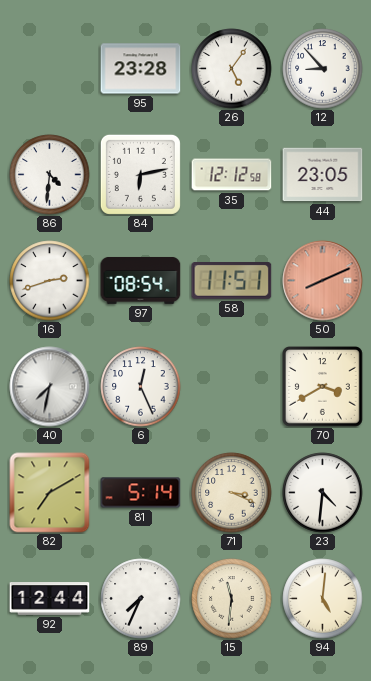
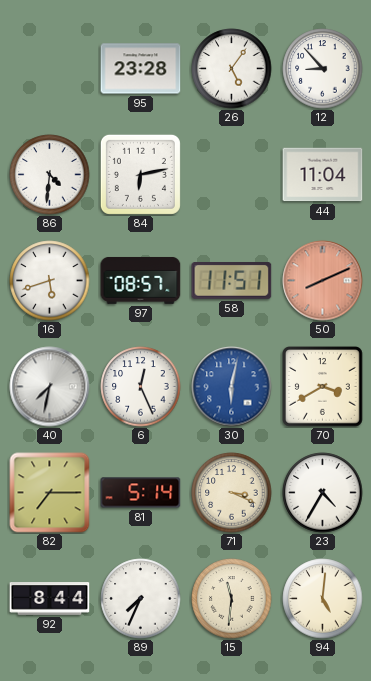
35: 12:12 -> none (232, 175)
44: 23:05 -> 11:04 (323, 175)
16: 2:42 -> 5:42 (50, 281)
97: 08:54 -> 08:57 (141, 280)
30: none -> 6:02 (232, 387)
82: 7:10 -> 7:15 (50, 493)
23: 4:31 -> 4:35 (323, 493)
92: 12:44 -> 8:44 (50, 599)
